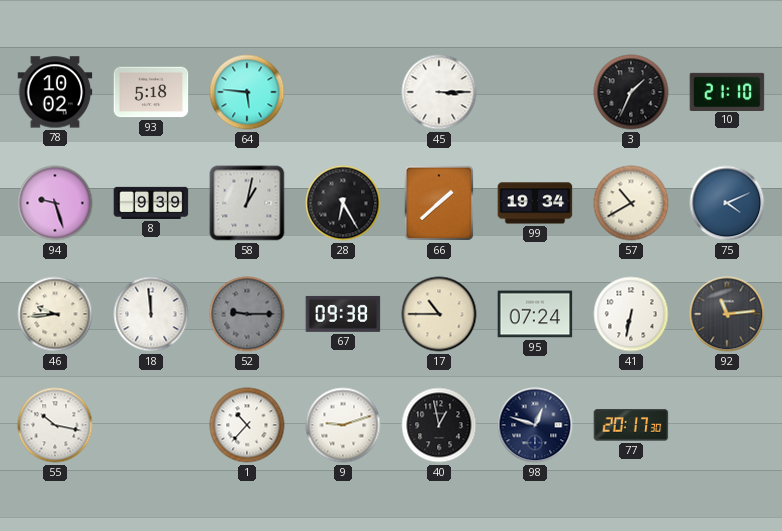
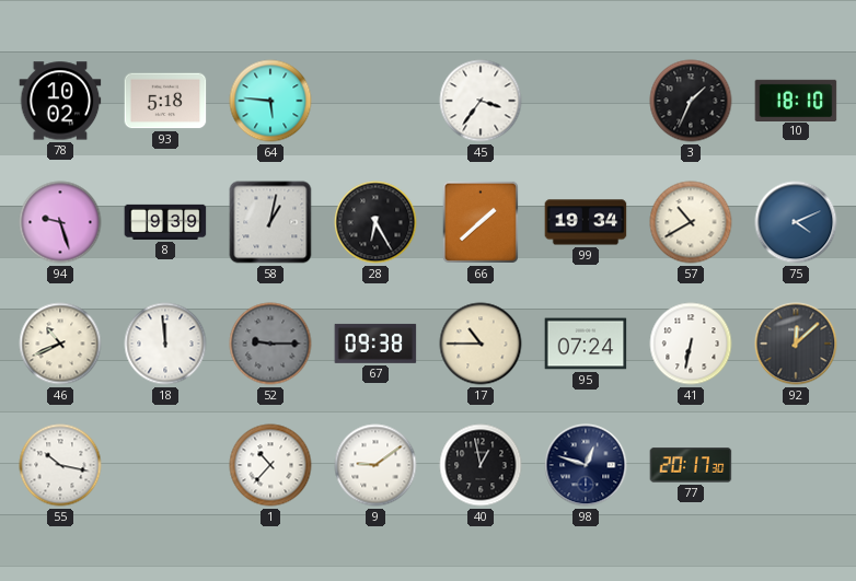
45: 3:15 -> 3:36 (481, 101)
10: 21:10 -> 18:10 (796, 100)
46: 9:44 -> 10:41 (60, 344)
92: 11:14 -> 12:08 (796, 344)
9: 9:12 -> 9:09 (375, 465)
